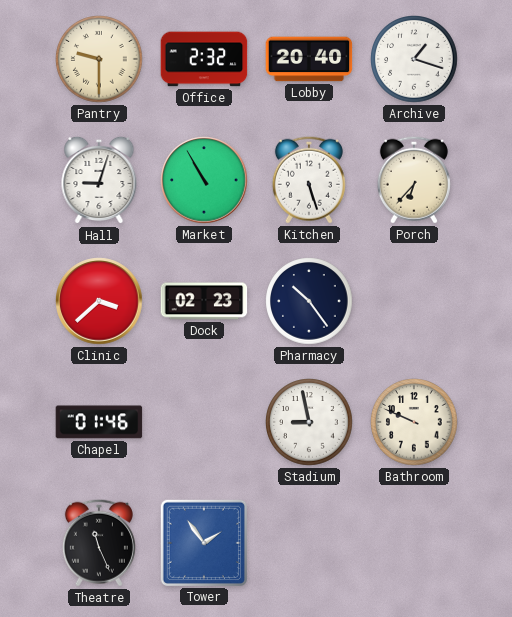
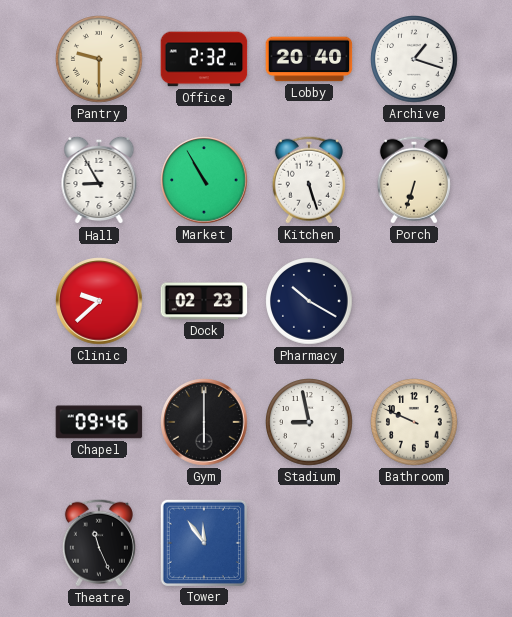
Hall: 9:03 -> 8:55 (99, 180)
Porch: 6:37 -> 6:33 (414, 180)
Clinic: 3:38 -> 9:38 (99, 301)
Pharmacy: 10:24 -> 10:20 (309, 301)
Chapel: 01:46 -> 09:46 (99, 422)
Gym: none -> 6:00 (204, 422)
Tower: 1:54 -> 11:54 (203, 542)
